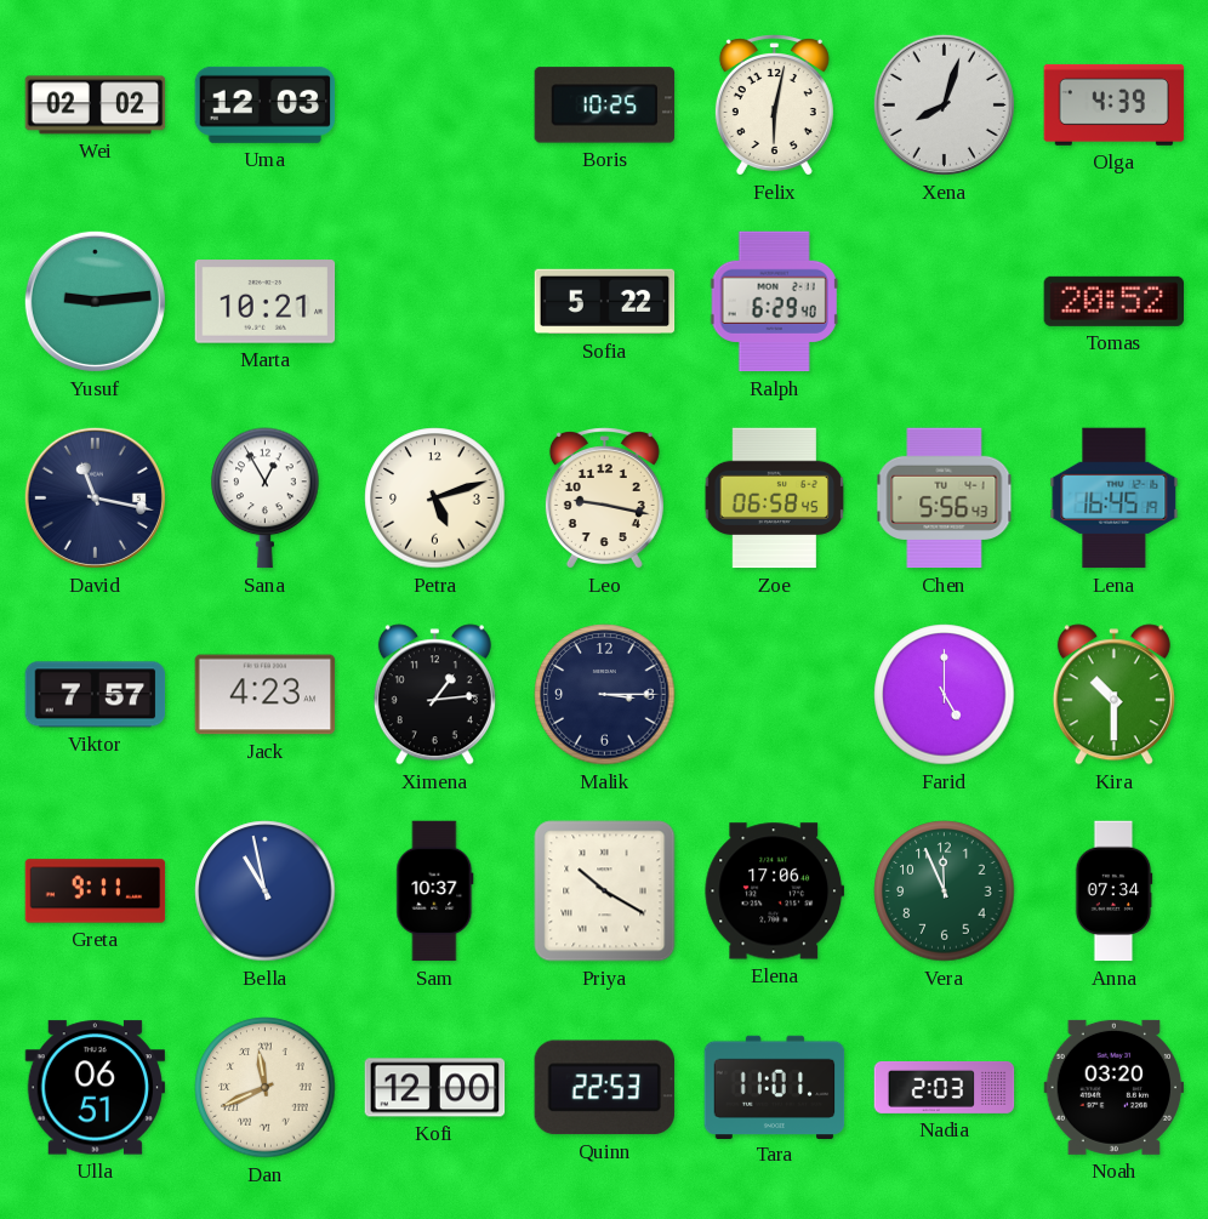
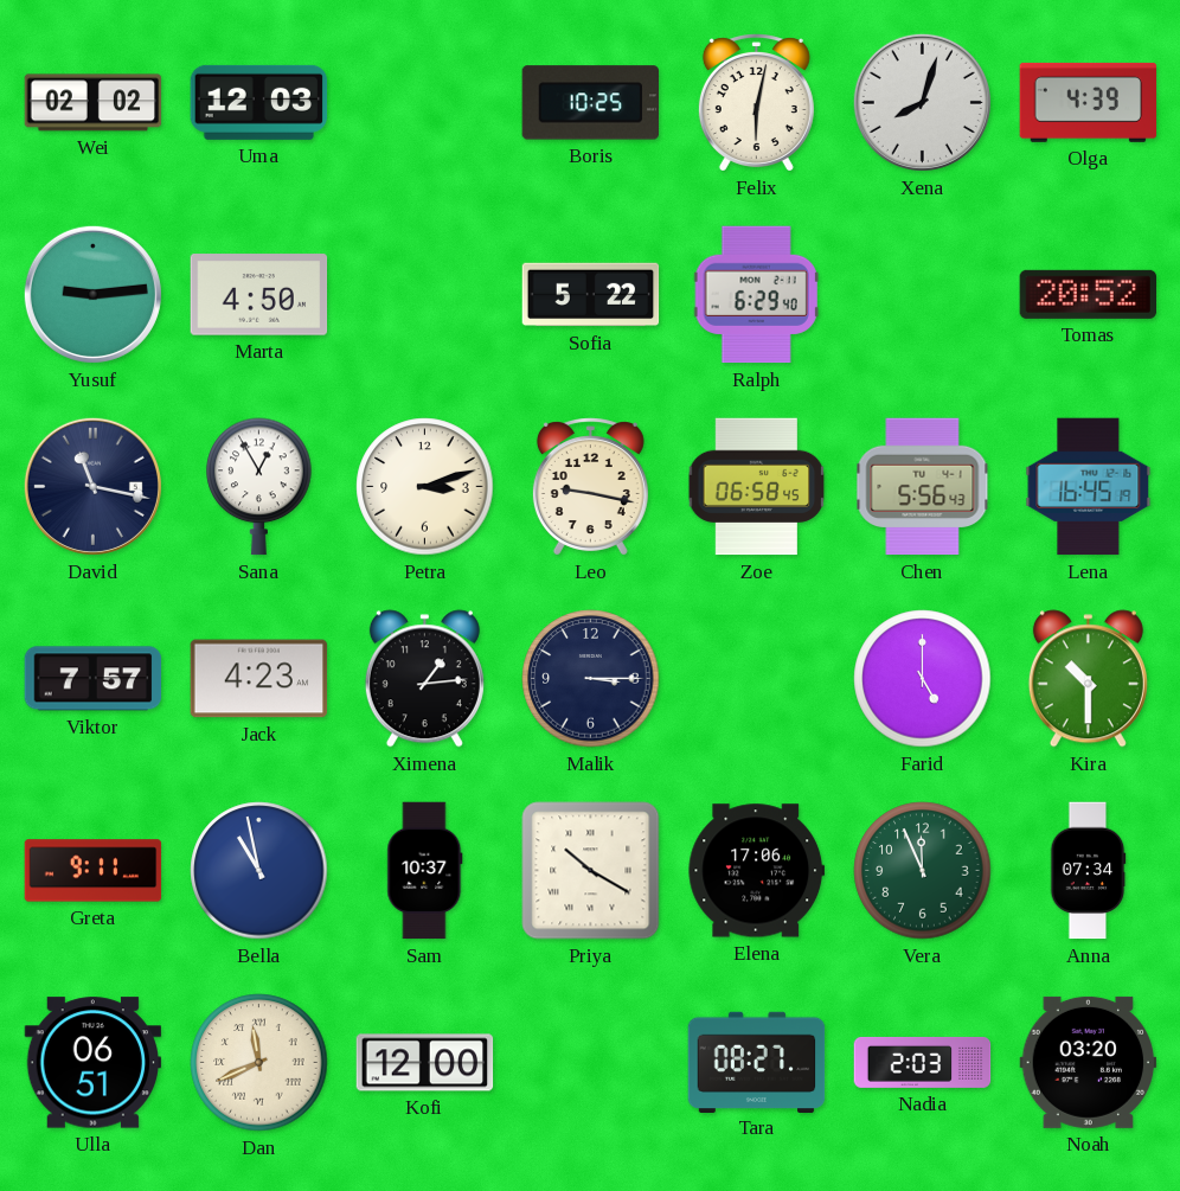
Marta: 10:21 -> 4:50 (259, 295)
Petra: 5:12 -> 3:12 (425, 487)
Quinn: 22:53 -> none (604, 1088)
Tara: 11:01 -> 08:27 (757, 1062)
